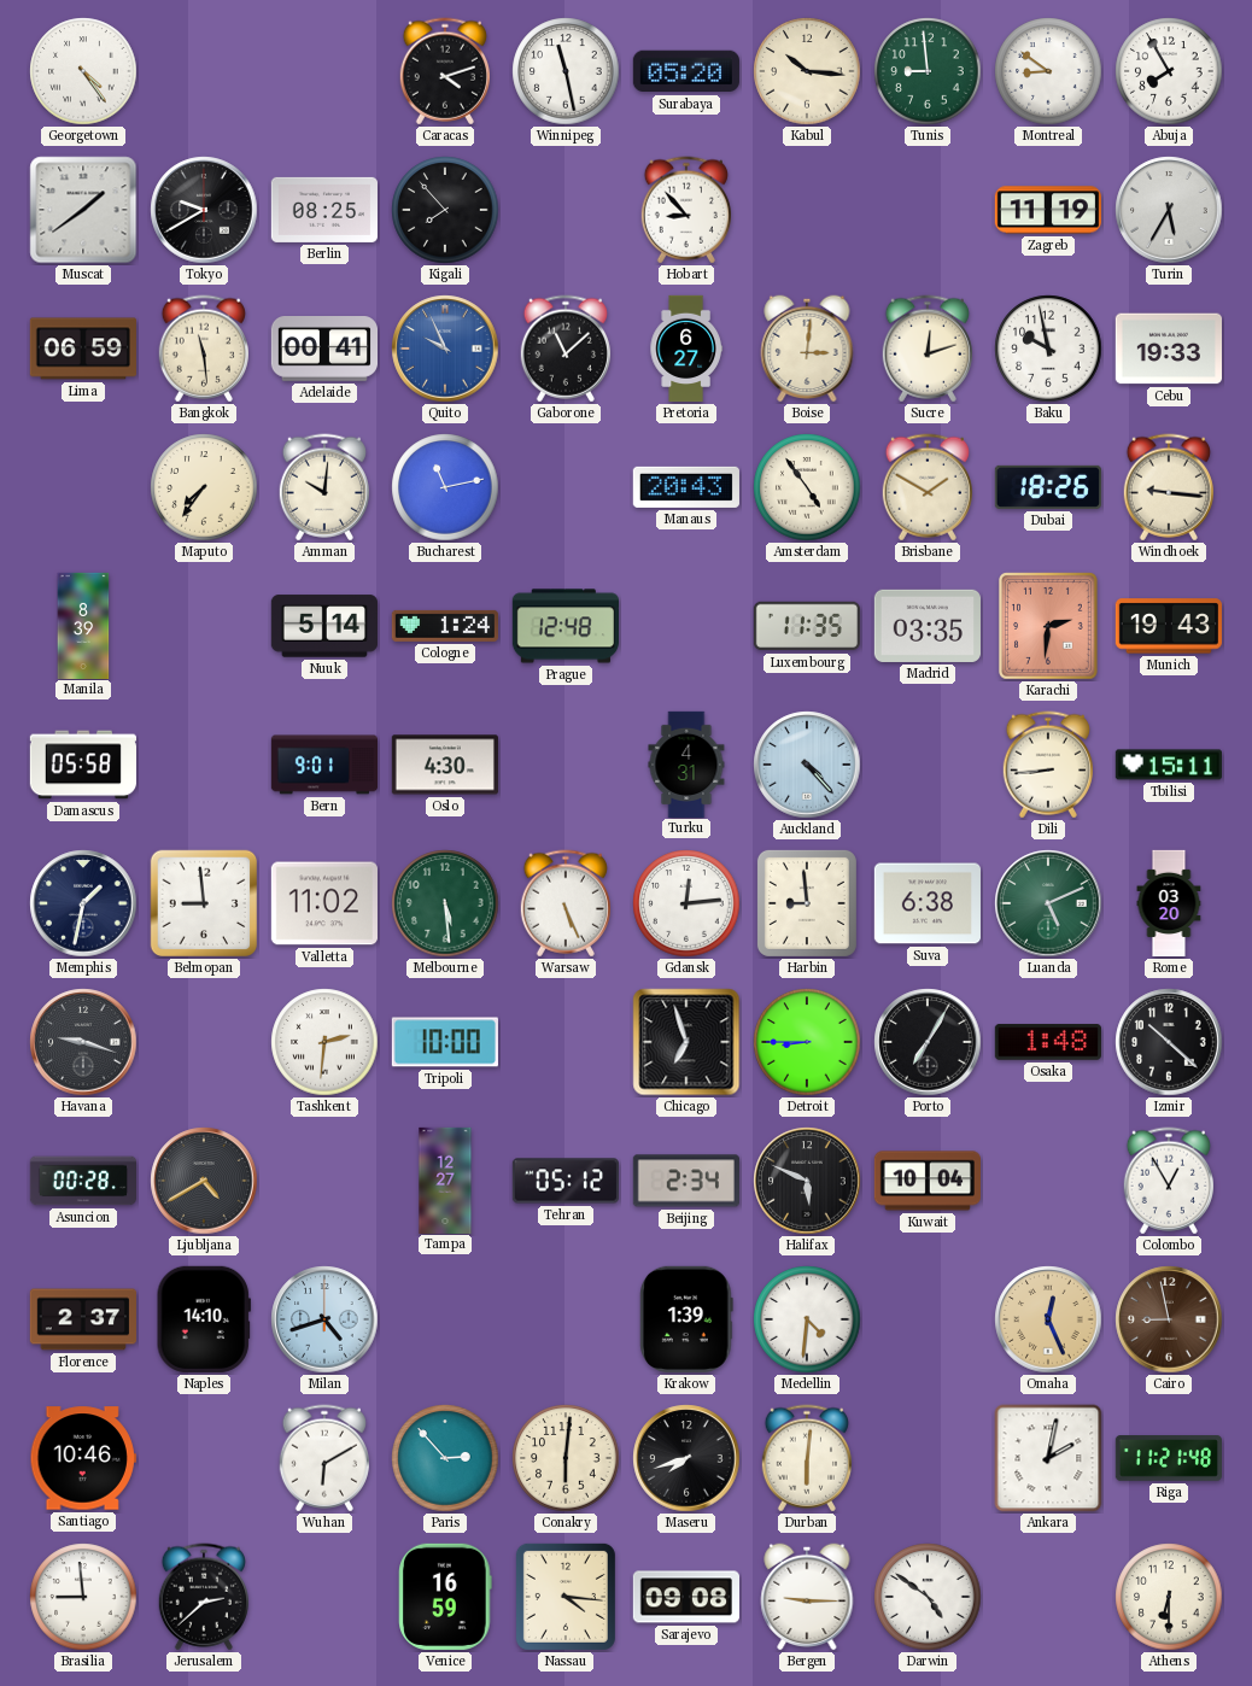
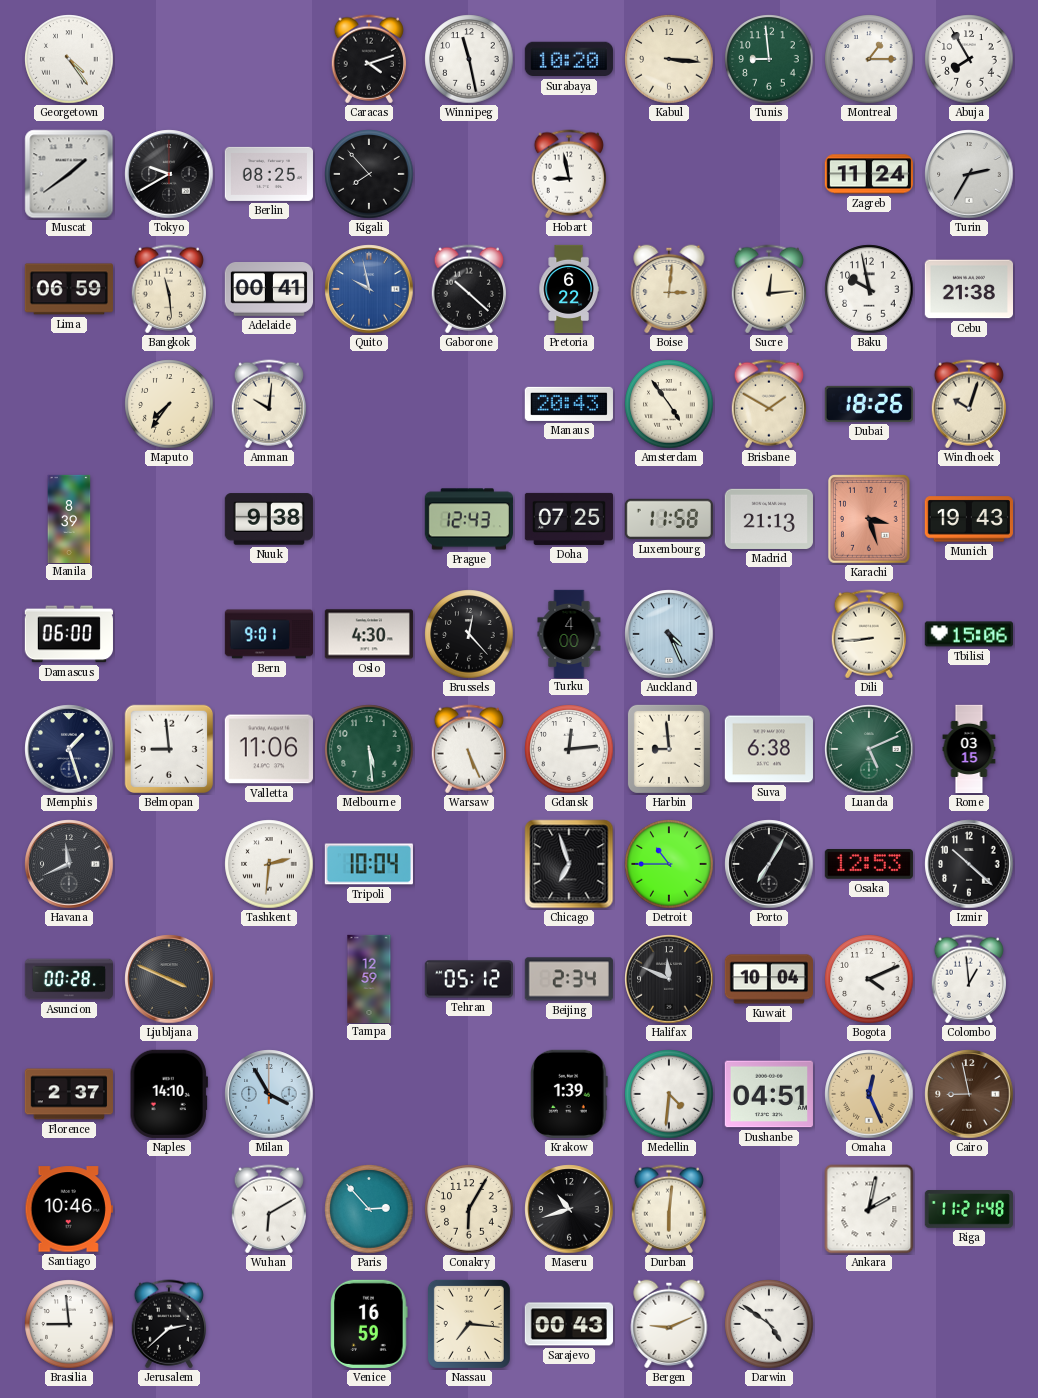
Surabaya: 05:20 -> 10:20 (569, 59)
Kabul: 10:16 -> 3:16 (669, 59)
Montreal: 8:51 -> 1:15 (869, 59)
Hobart: 8:53 -> 8:58 (568, 174)
Zagreb: 11:19 -> 11:24 (869, 174)
Turin: 5:35 -> 2:35 (969, 174)
Quito: 9:56 -> 9:58 (369, 289)
Gaborone: 11:08 -> 10:22 (468, 289)
Pretoria: 6:27 -> 6:22 (569, 289)
Sucre: 12:12 -> 12:14 (768, 289)
Cebu: 19:33 -> 21:38 (968, 289)
Bucharest: 11:13 -> none (445, 487)
Windhoek: 9:16 -> 10:03 (968, 404)
Nuuk: 5:14 -> 9:38 (269, 519)
Cologne: 1:24 -> none (445, 626)
Prague: 12:48 -> 12:43 (468, 519)
Doha: none -> 07:25 (568, 519)
Luxembourg: 11:35 -> 11:58 (669, 519)
Madrid: 03:35 -> 21:13 (769, 519)
Karachi: 2:31 -> 3:27 (870, 520)
Damascus: 05:58 -> 06:00 (69, 634)
Brussels: none -> 12:23 (469, 634)
Turku: 4:31 -> 4:00 (569, 633)
Auckland: 4:23 -> 4:26 (669, 634)
Tbilisi: 15:11 -> 15:06 (968, 634)
Memphis: 1:32 -> 1:27 (69, 749)
Valletta: 11:02 -> 11:06 (269, 749)
Rome: 03:20 -> 03:15 (969, 749)
Havana: 9:18 -> 11:41 (69, 864)
Tripoli: 10:00 -> 10:04 (369, 864)
Detroit: 8:45 -> 10:45 (669, 864)
Osaka: 1:48 -> 12:53 (869, 864)
Ljubljana: 4:40 -> 3:49 (169, 979)
Tampa: 12:27 -> 12:59 (369, 978)
Halifax: 5:49 -> 11:49 (669, 979)
Bogota: none -> 4:11 (869, 979)
Colombo: 12:55 -> 12:59 (968, 979)
Milan: 4:42 -> 3:55 (269, 1094)
Dushanbe: none -> 04:51 (769, 1094)
Conakry: 6:01 -> 6:05 (469, 1209)
Maseru: 7:42 -> 10:42 (569, 1209)
Nassau: 4:16 -> 7:16 (469, 1324)
Sarajevo: 09:08 -> 00:43 (568, 1324)
Bergen: 9:15 -> 9:11 (669, 1324)
Athens: 6:30 -> none (1169, 1597)
